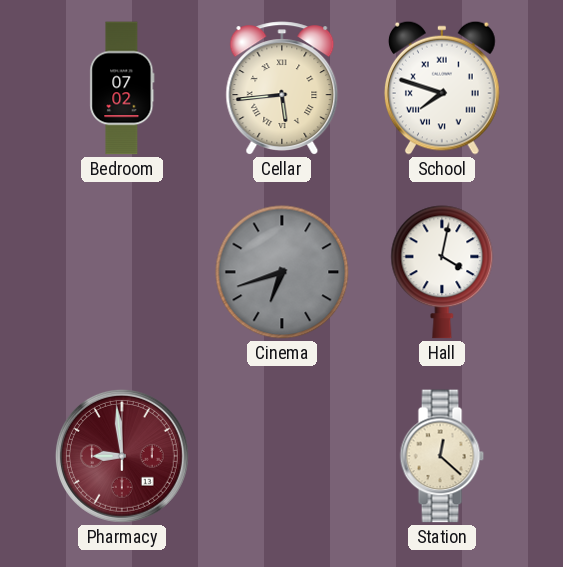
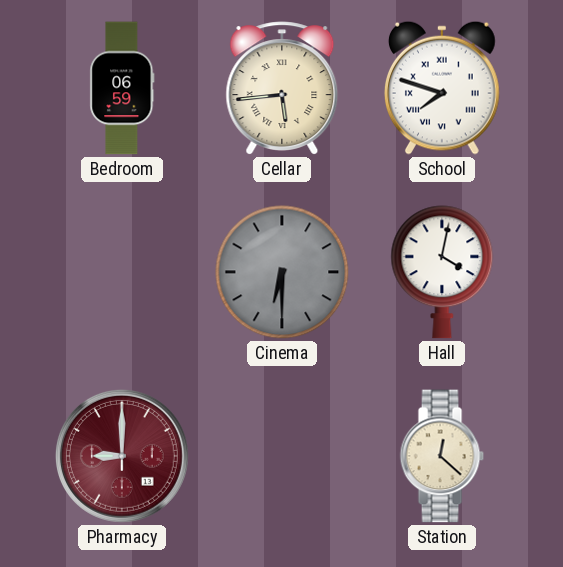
Bedroom: 07:02 -> 06:59 (122, 88)
Cinema: 6:42 -> 6:30 (282, 272)
Pharmacy: 8:59 -> 9:00 (122, 456)
